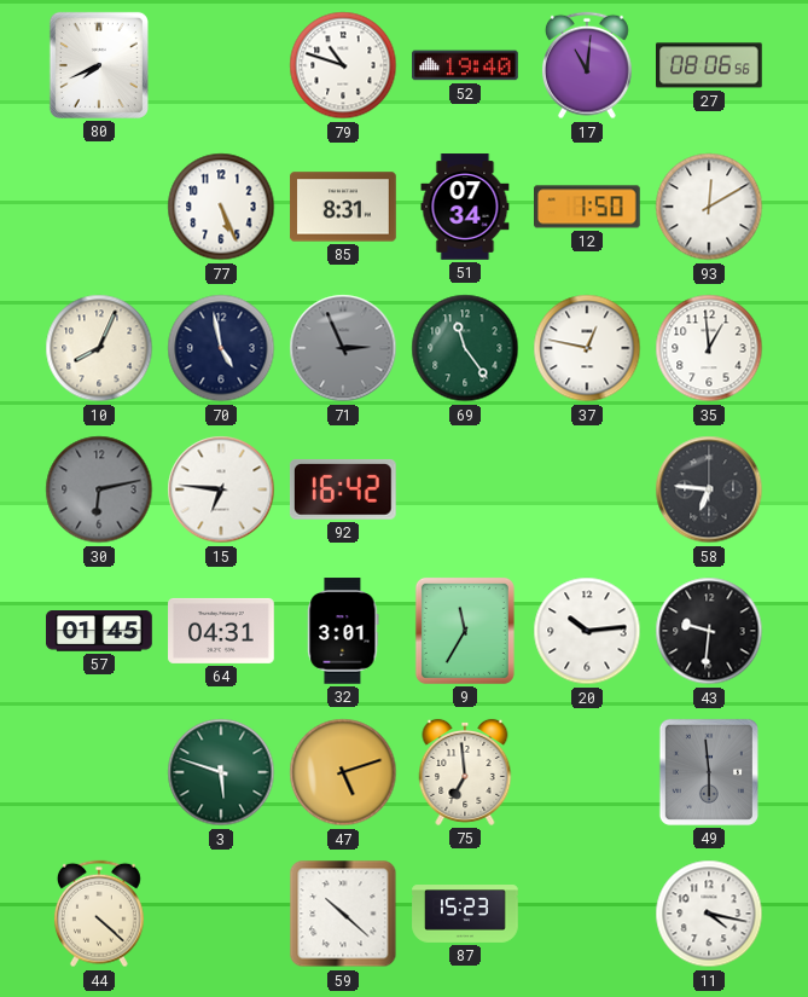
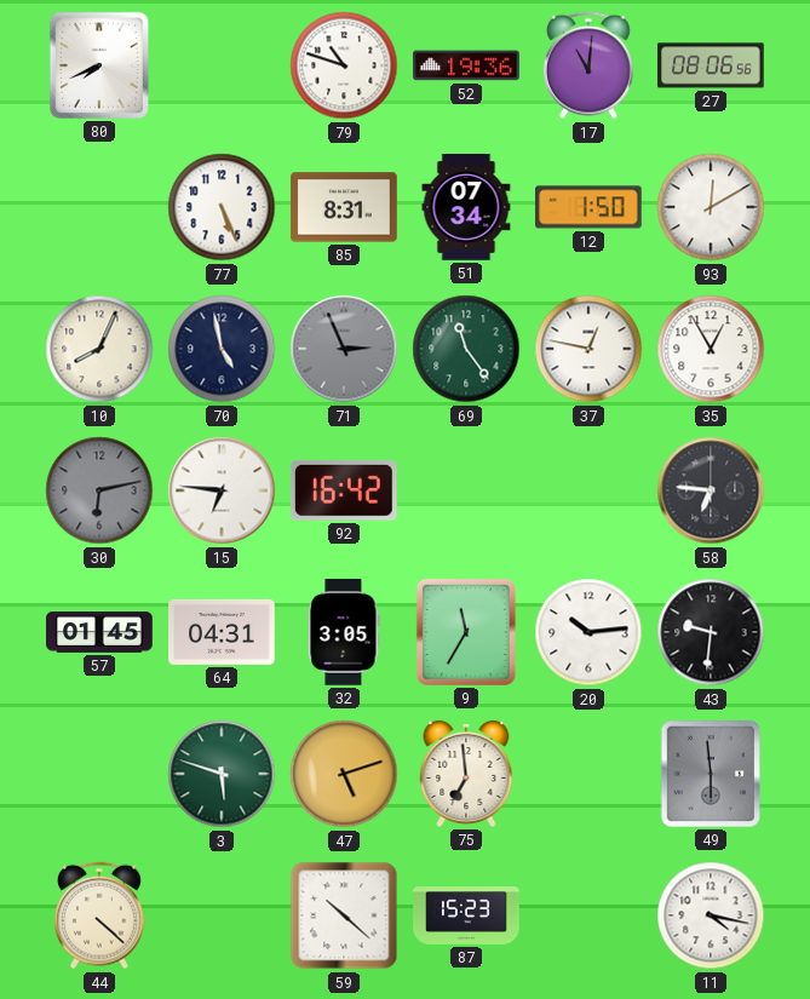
52: 19:40 -> 19:36 (466, 65)
35: 12:59 -> 12:55 (711, 349)
32: 3:01 -> 3:05 (344, 632)
